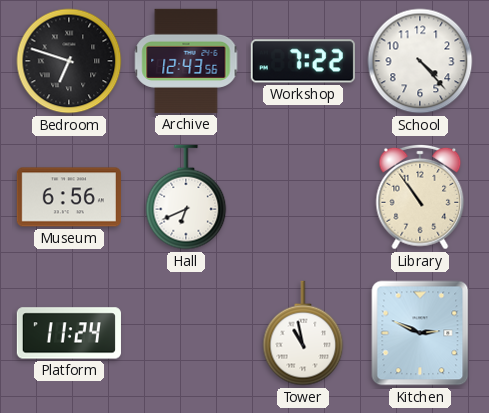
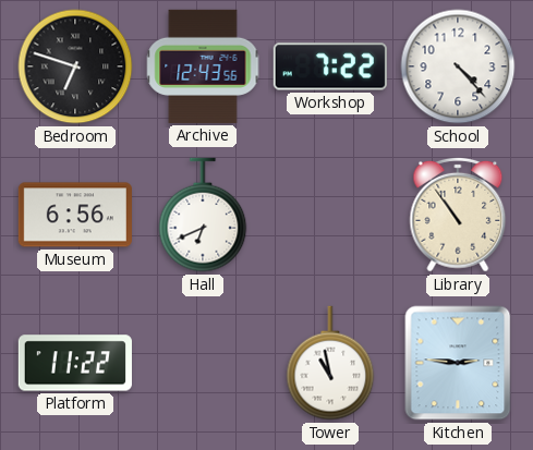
Platform: 11:24 -> 11:22 (75, 363)
Kitchen: 2:49 -> 2:46 (458, 363)
